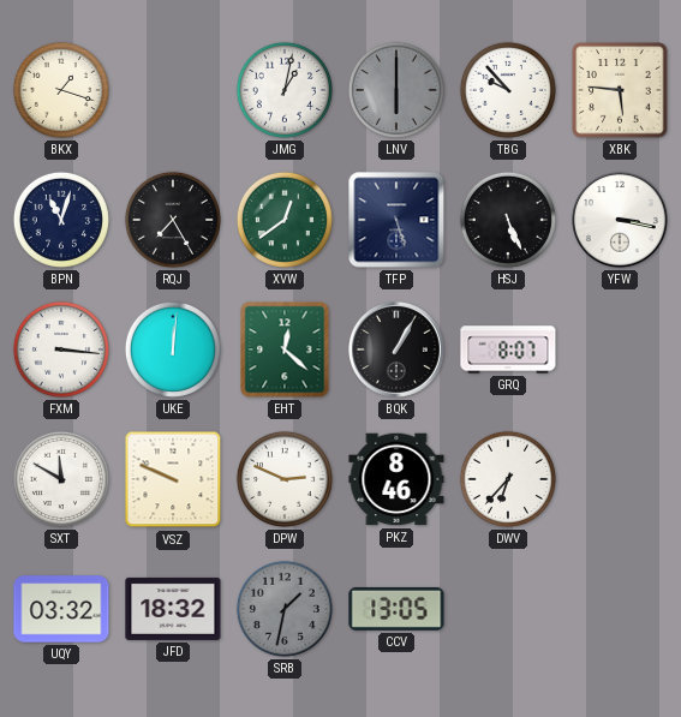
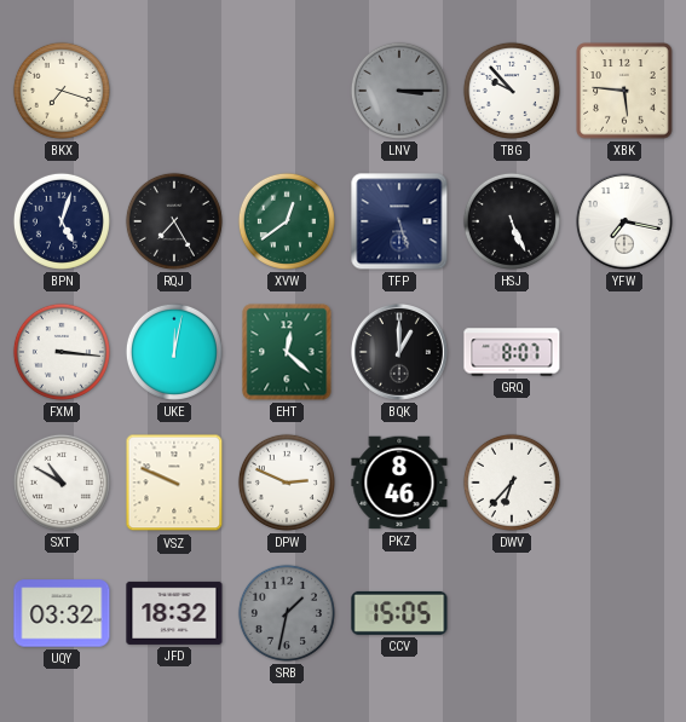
BKX: 1:18 -> 7:18 (62, 91)
JMG: 1:02 -> none (285, 90)
LNV: 6:00 -> 3:15 (399, 91)
BPN: 11:03 -> 5:03 (62, 221)
YFW: 3:17 -> 7:17 (626, 223)
UKE: 12:01 -> 12:02 (174, 352)
BQK: 1:05 -> 1:00 (400, 353)
SXT: 11:50 -> 10:50 (62, 483)
CCV: 13:05 -> 15:05 (399, 613)
